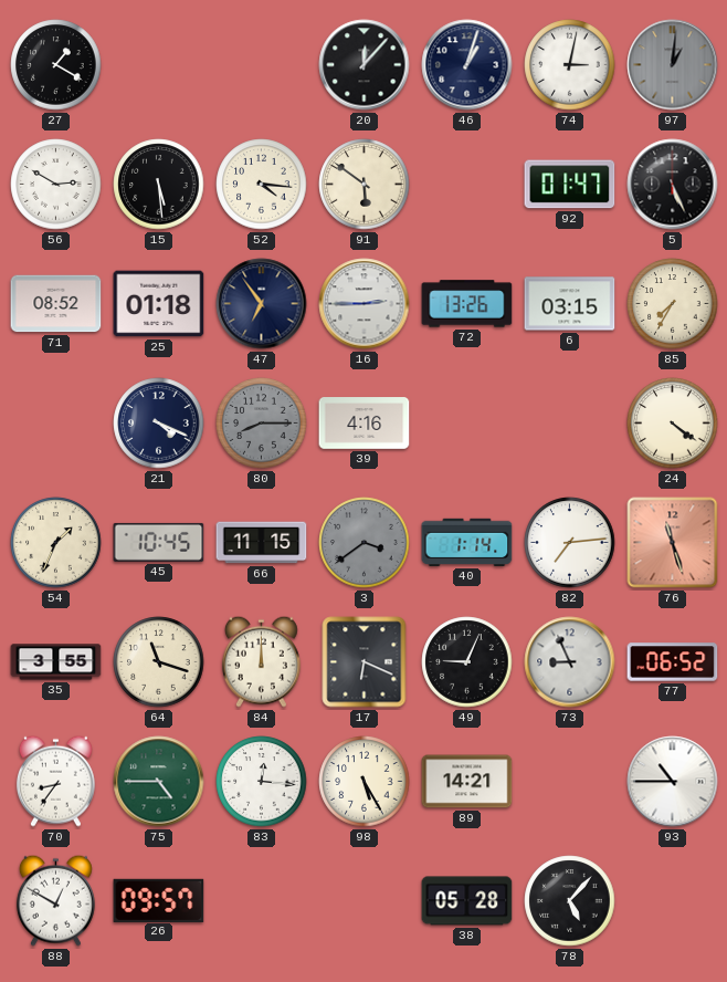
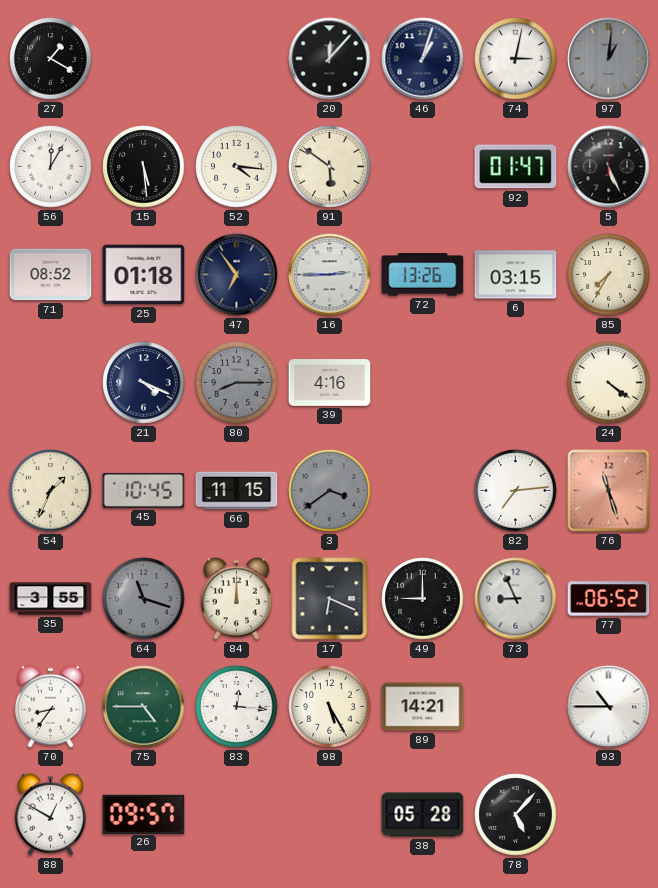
56: 2:50 -> 12:05 (51, 167)
40: 1:14 -> none (467, 542)
64 dial: cream -> grey (144, 599)
49: 9:04 -> 9:00 (423, 599)
